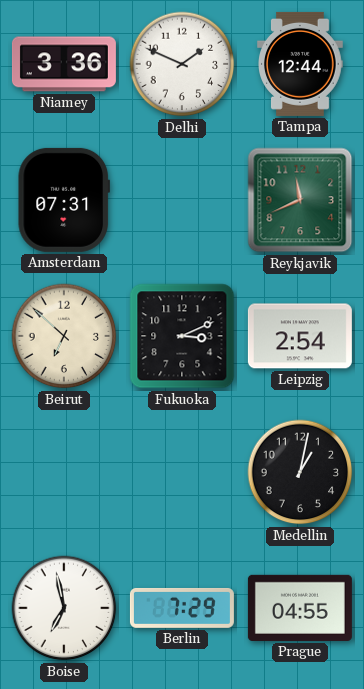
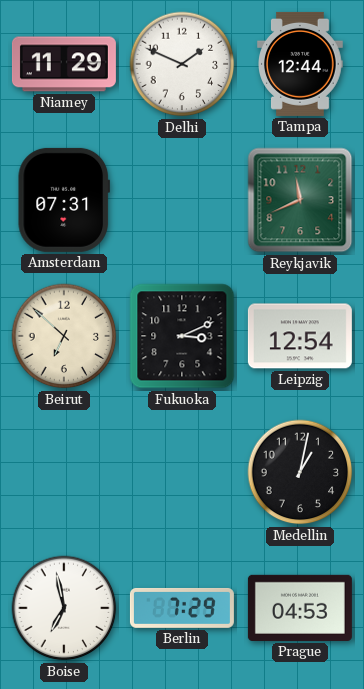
Niamey: 3:36 -> 11:29 (64, 64)
Leipzig: 2:54 -> 12:54 (300, 336)
Prague: 04:55 -> 04:53 (300, 608)
